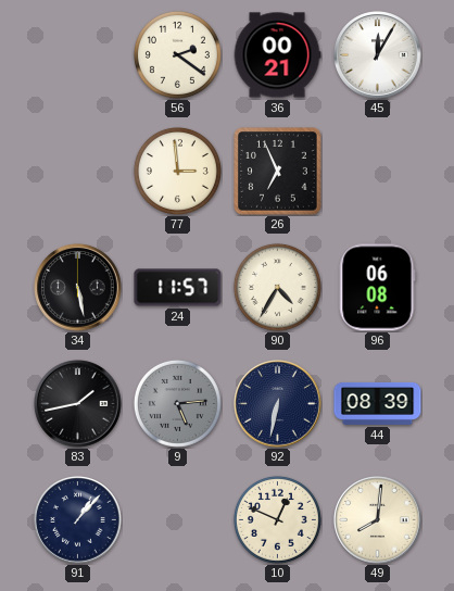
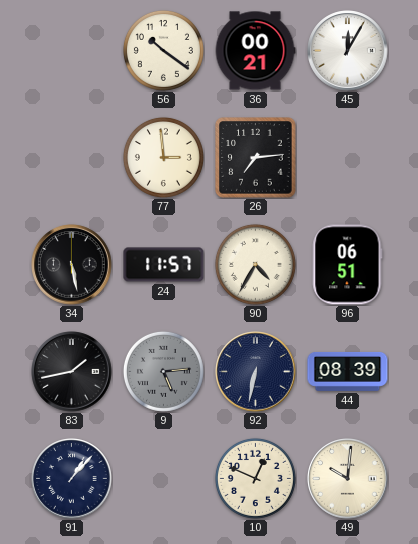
56: 2:21 -> 10:21 (163, 50)
26: 6:56 -> 7:14 (256, 158)
96: 06:08 -> 06:51 (348, 265)
49: 8:01 -> 10:01 (348, 479)
